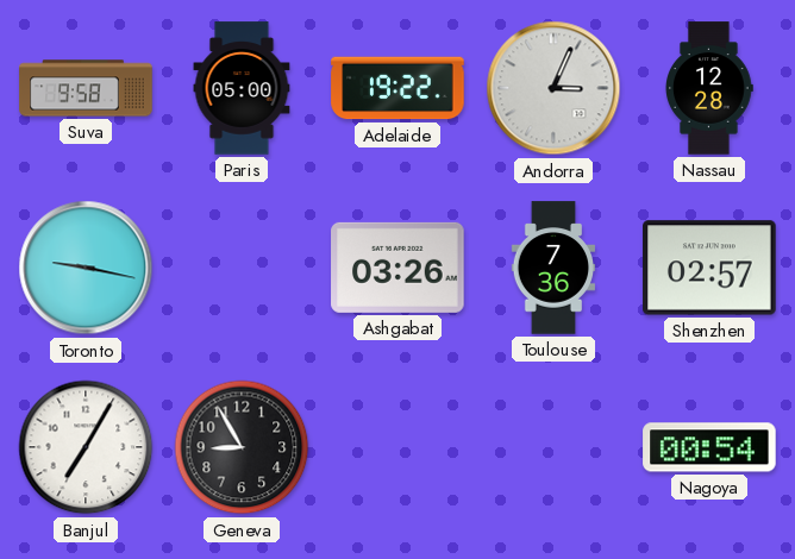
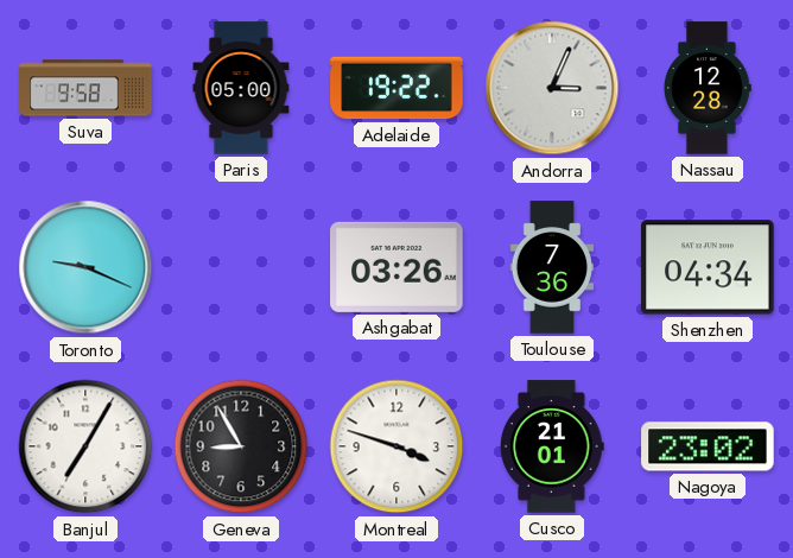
Toronto: 9:17 -> 9:19 (85, 267)
Shenzhen: 02:57 -> 04:34 (708, 267)
Montreal: none -> 3:48 (396, 446)
Cusco: none -> 21:01 (552, 446)
Nagoya: 00:54 -> 23:02 (708, 446)
